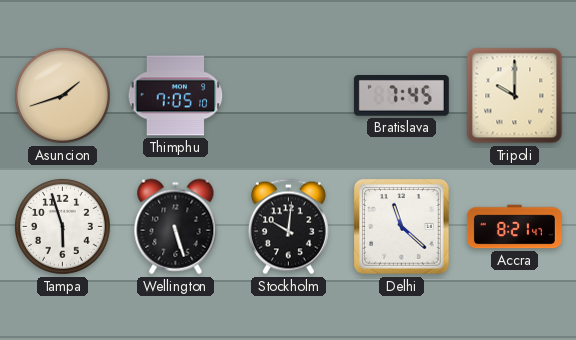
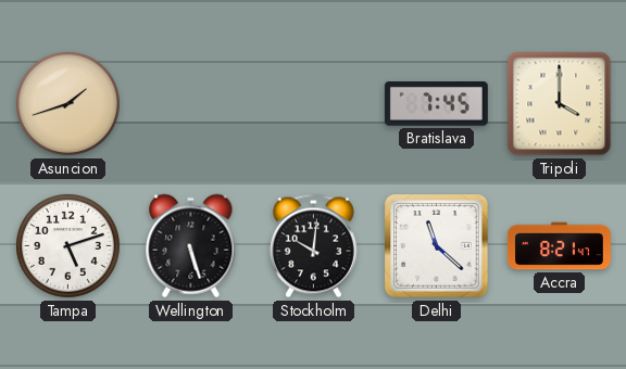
Thimphu: 7:05 -> none (176, 96)
Tripoli: 10:00 -> 4:00 (560, 104)
Tampa: 5:57 -> 5:12 (67, 245)
